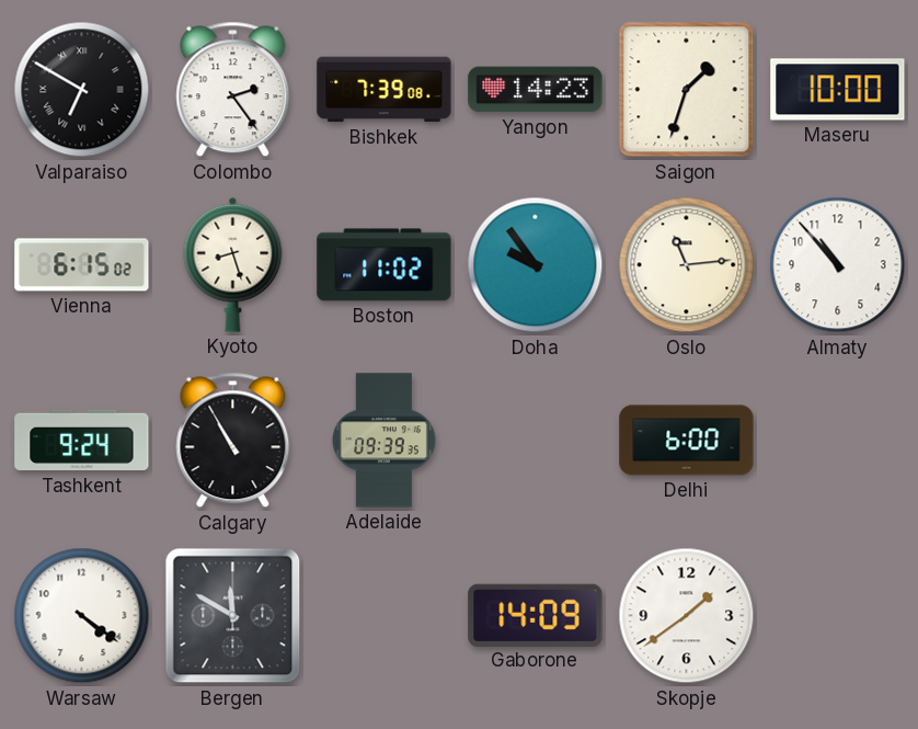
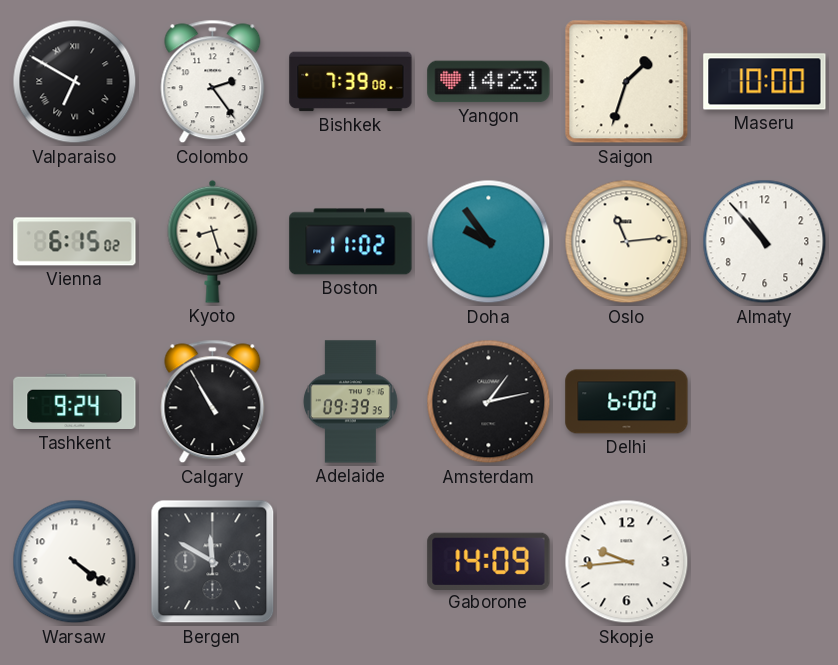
Amsterdam: none -> 1:13 (489, 402)
Skopje: 1:39 -> 9:44 (627, 562)
